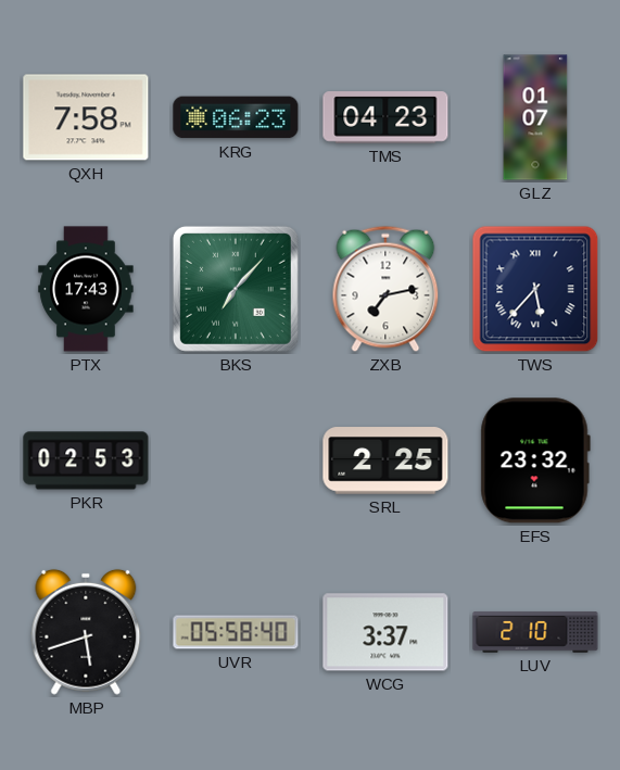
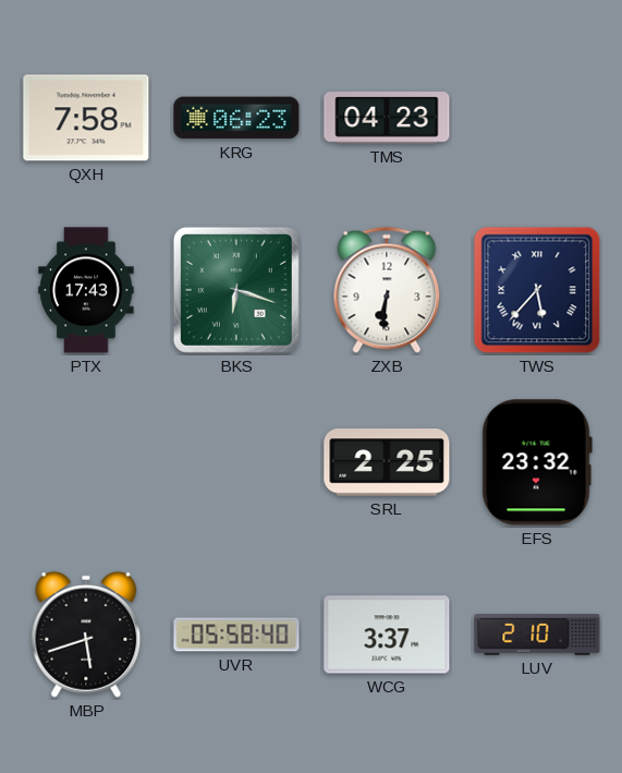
GLZ: 01:07 -> none (535, 117)
BKS: 7:07 -> 6:18 (236, 290)
ZXB: 7:13 -> 6:31 (387, 290)
PKR: 02:53 -> none (86, 460)
